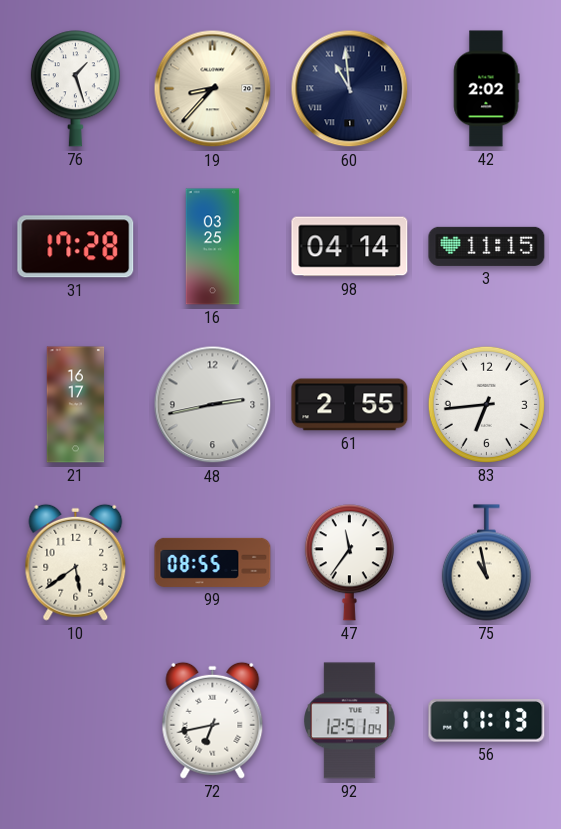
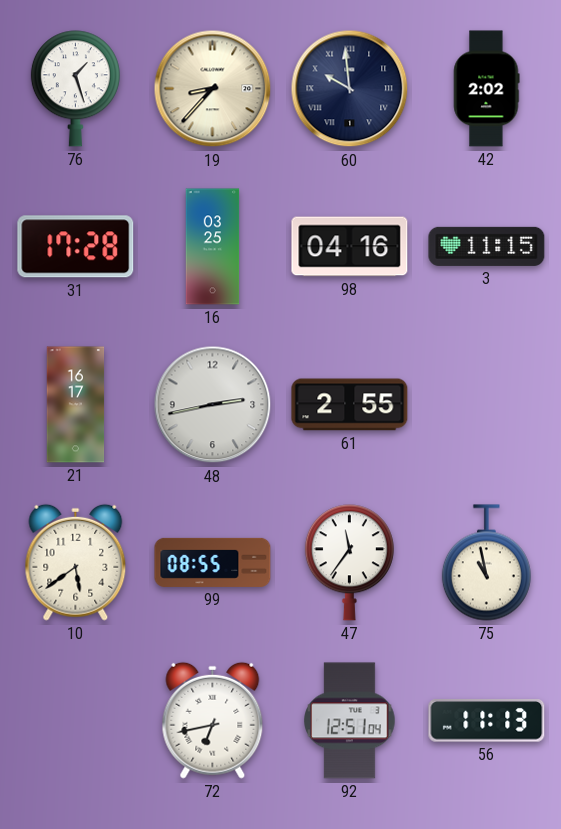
60: 10:59 -> 9:59 (350, 89)
98: 04:14 -> 04:16 (350, 247)
83: 6:44 -> none (486, 404)
